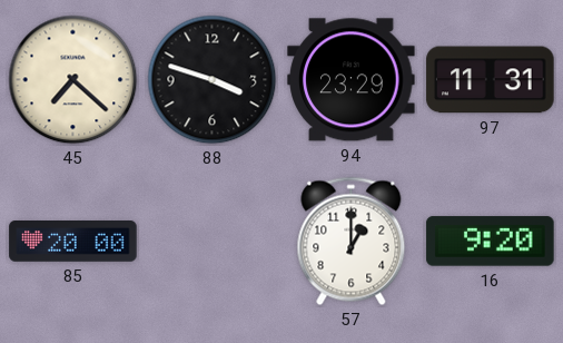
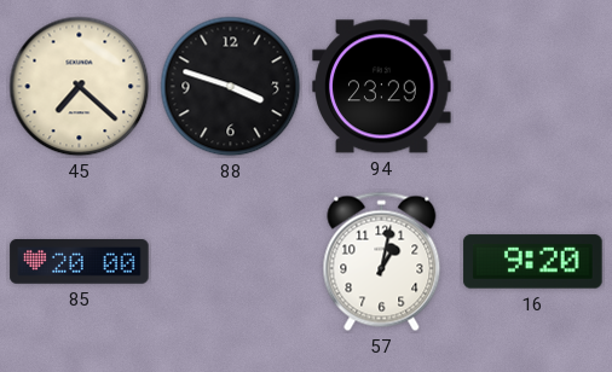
97: 11:31 -> none (491, 80)
57: 1:00 -> 1:02 (382, 262)
